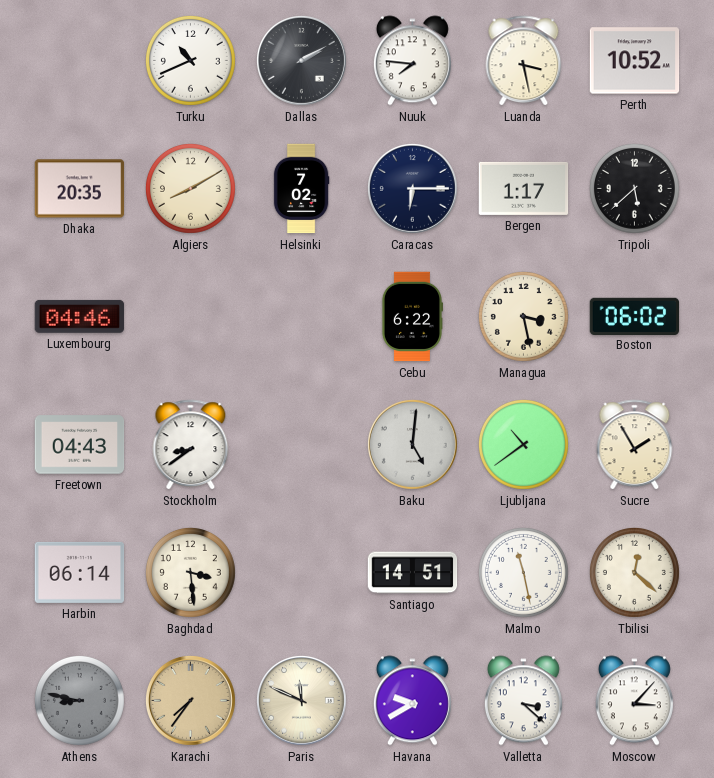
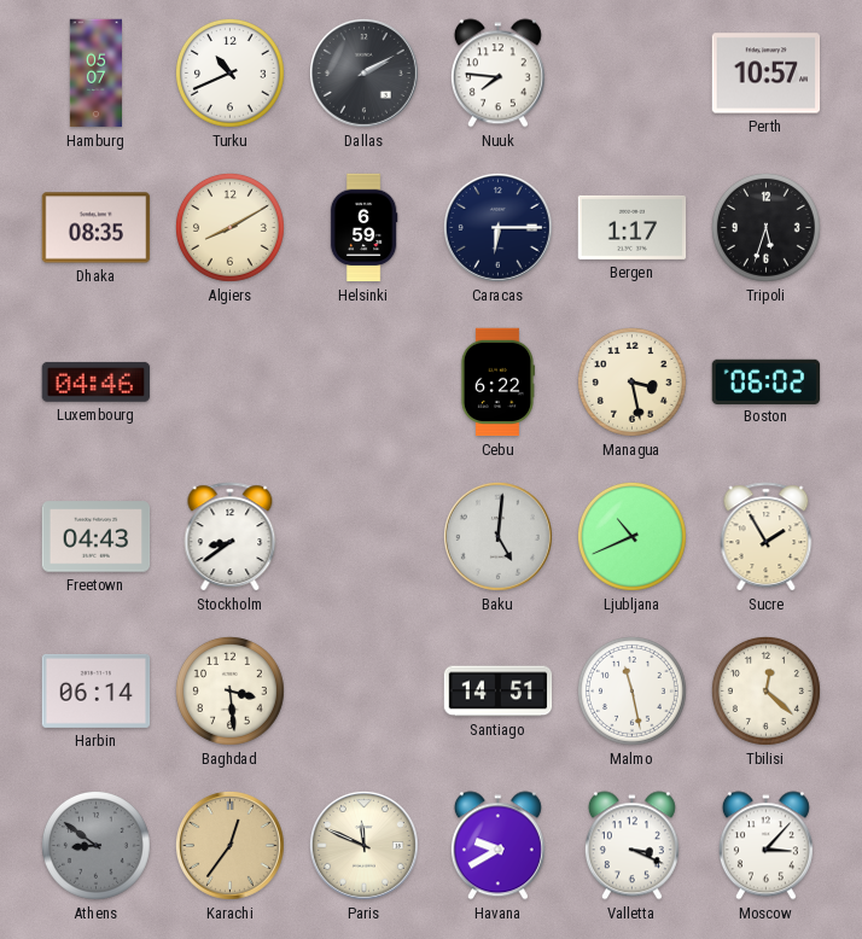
Hamburg: none -> 05:07 (95, 74)
Luanda: 3:28 -> none (524, 61)
Perth: 10:52 -> 10:57 (767, 74)
Dhaka: 20:35 -> 08:35 (97, 228)
Helsinki: 7:02 -> 6:59 (363, 228)
Tripoli: 5:38 -> 5:33 (765, 227)
Ljubljana: 10:39 -> 10:41 (631, 536)
Athens: 8:47 -> 8:51 (95, 845)
Karachi: 7:36 -> 12:36 (229, 845)
Valletta: 3:22 -> 3:19 (631, 846)
